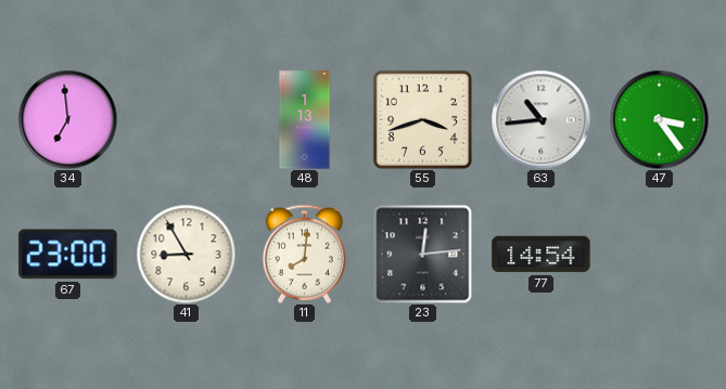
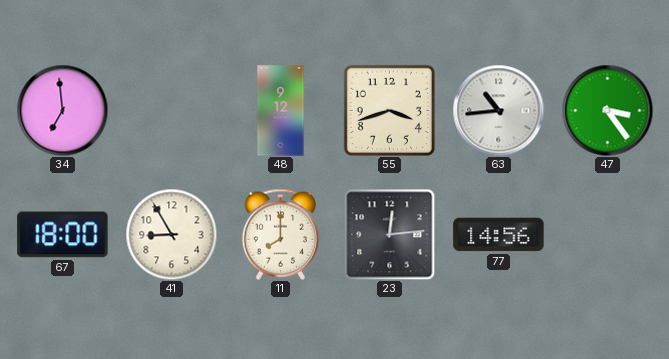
48: 1:13 -> 9:12 (281, 111)
67: 23:00 -> 18:00 (63, 235)
11: 8:01 -> 8:00 (280, 234)
77: 14:54 -> 14:56 (499, 235)
